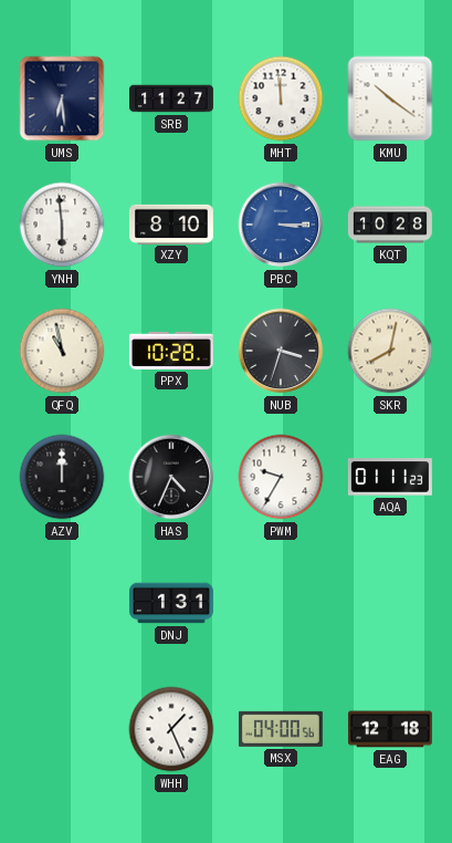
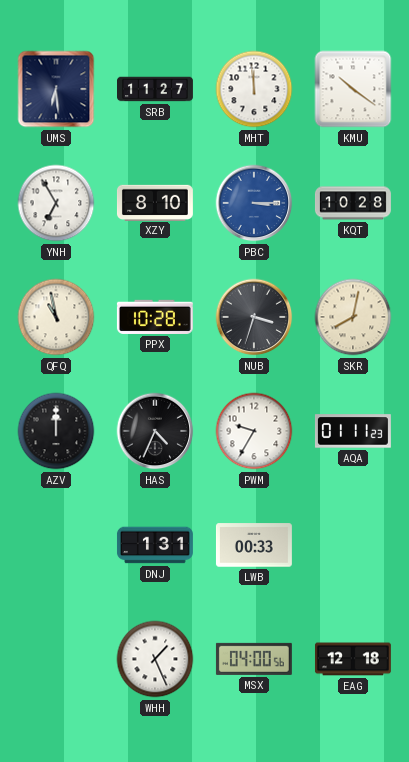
YNH: 5:59 -> 6:55 (56, 203)
LWB: none -> 00:33 (254, 545)
